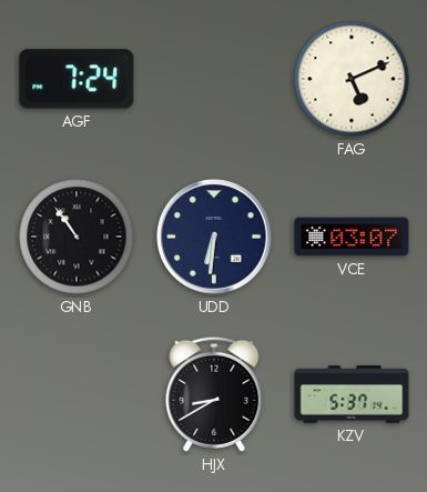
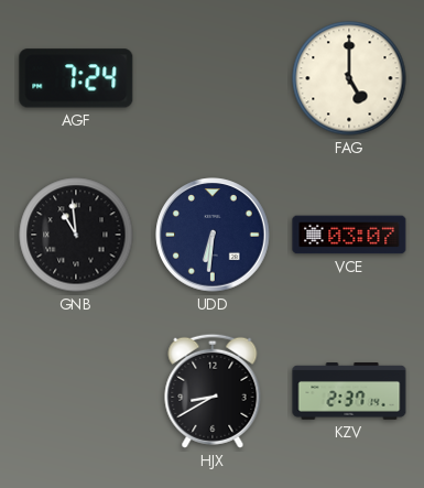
FAG: 5:11 -> 5:00 (349, 78)
GNB: 10:54 -> 10:59 (76, 235)
KZV: 5:37 -> 2:37 (349, 391)
